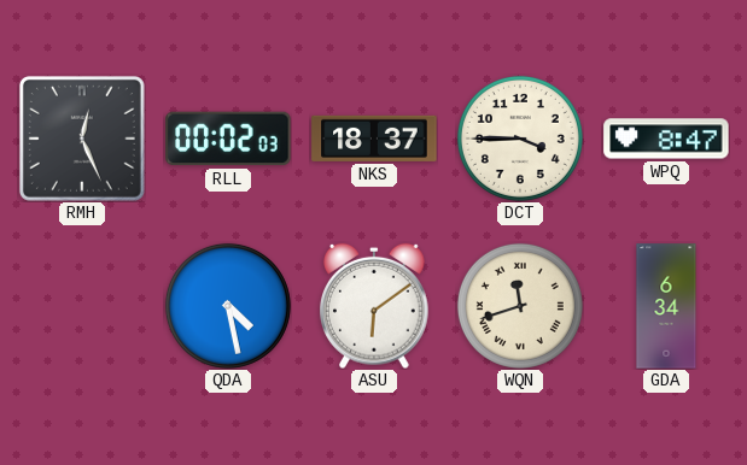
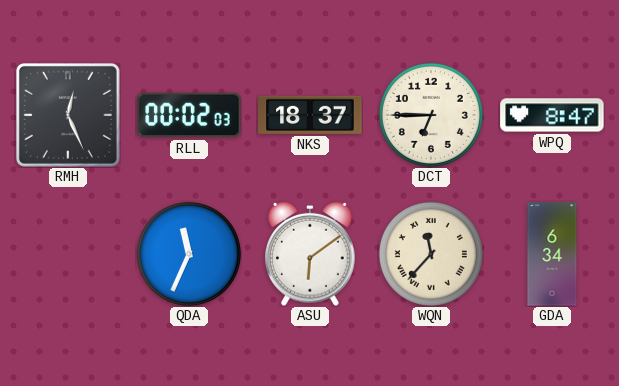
DCT: 3:45 -> 6:45 (431, 115)
QDA: 4:28 -> 11:34 (189, 254)
WQN: 11:42 -> 11:37 (431, 254)
